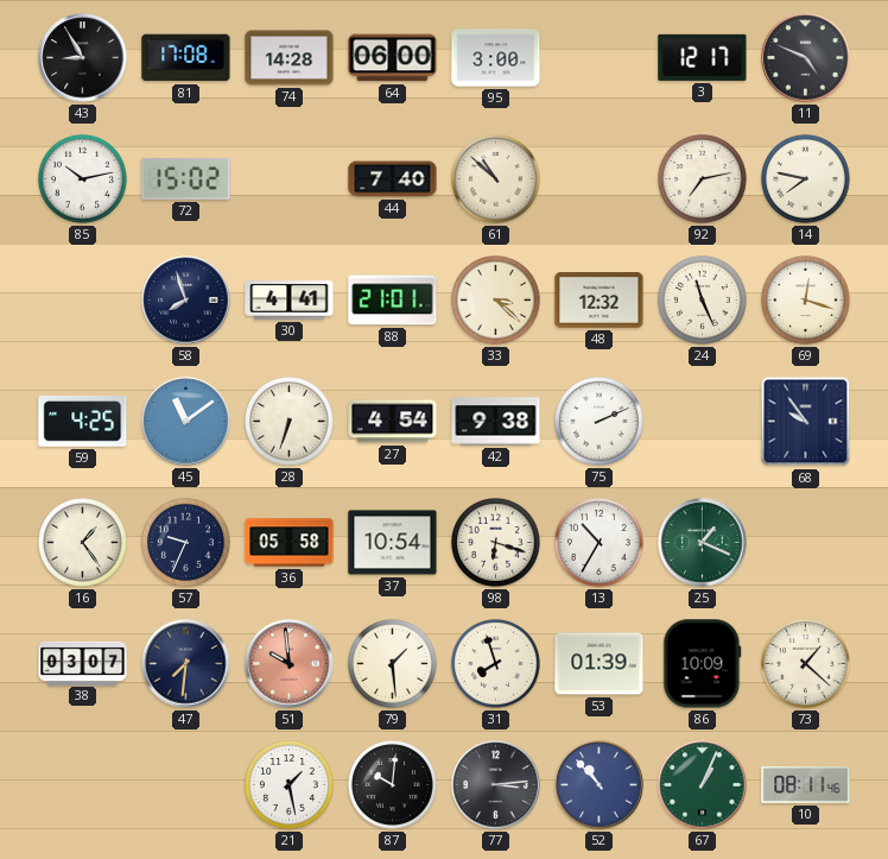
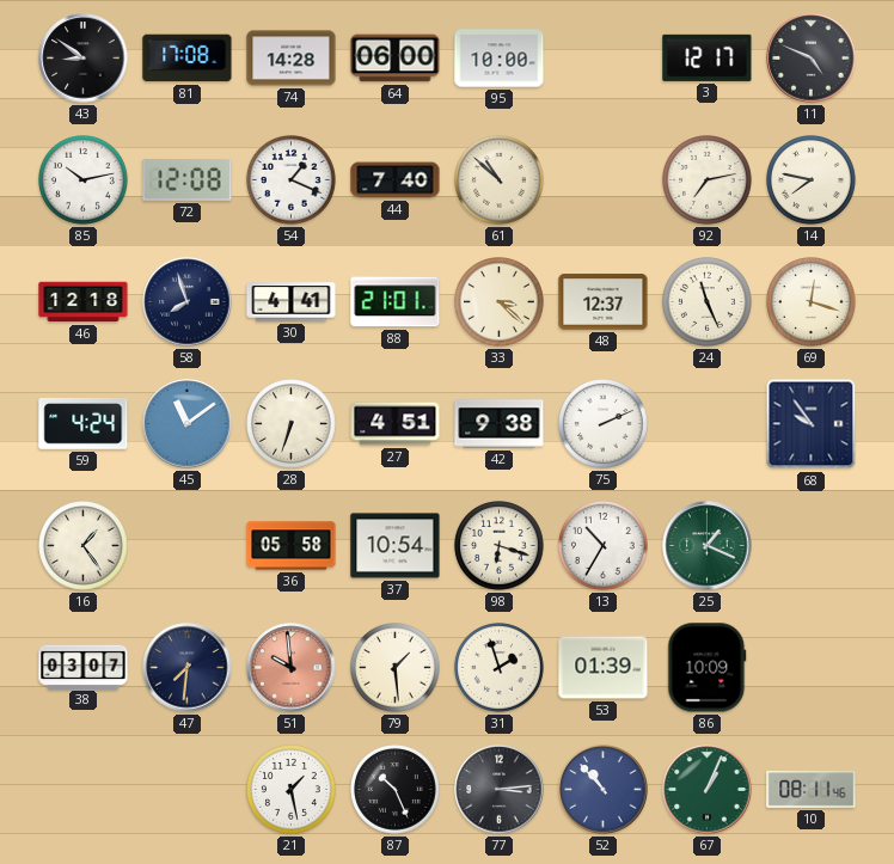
43: 8:55 -> 8:51 (84, 59)
95: 3:00 -> 10:00 (500, 59)
72: 15:02 -> 12:08 (188, 180)
54: none -> 1:19 (292, 180)
46: none -> 12:18 (84, 302)
48: 12:32 -> 12:37 (604, 302)
59: 4:25 -> 4:24 (84, 424)
27: 4:54 -> 4:51 (396, 424)
57: 9:34 -> none (186, 543)
31: 7:57 -> 1:57 (500, 668)
73: 1:22 -> none (806, 664)
87: 10:01 -> 10:26 (396, 790)
